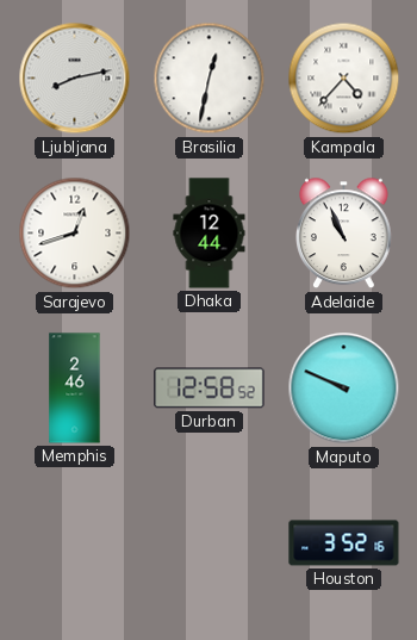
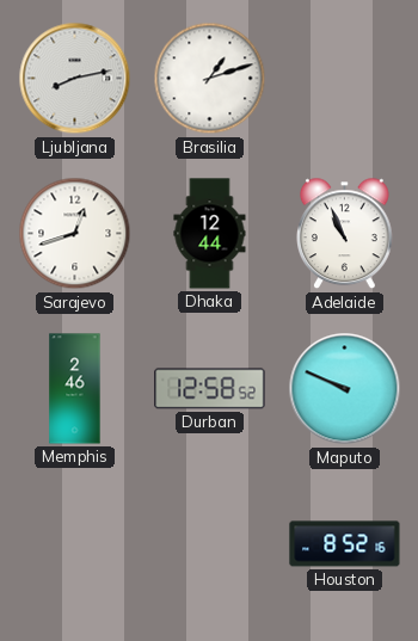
Brasilia: 12:32 -> 1:12 (210, 79)
Kampala: 4:37 -> none (344, 79)
Houston: 3:52 -> 8:52 (345, 544)
